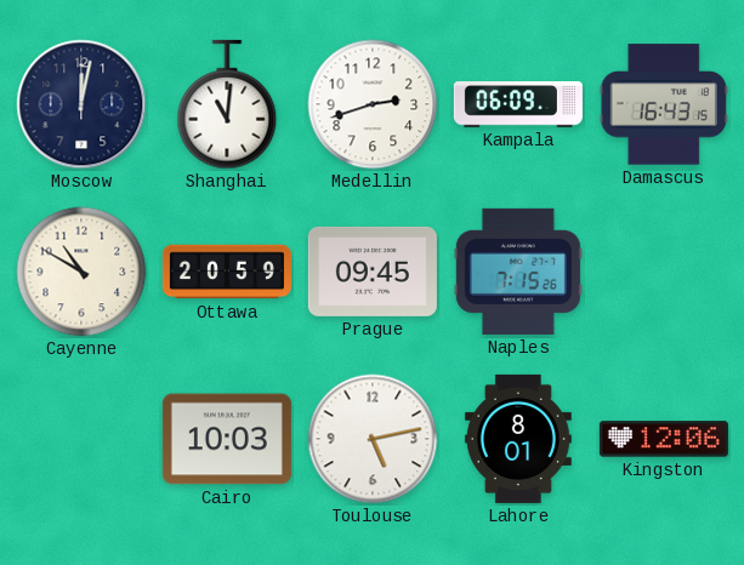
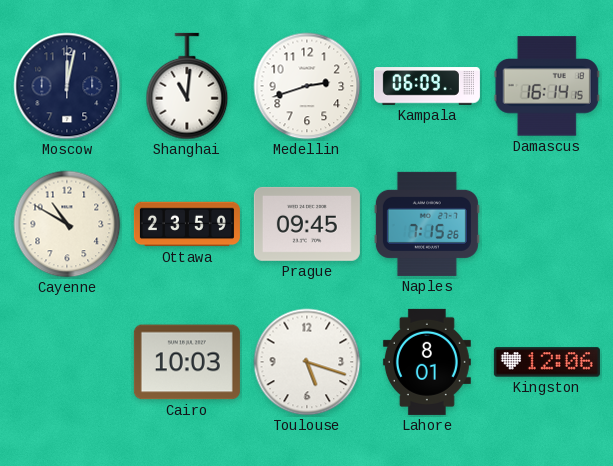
Damascus: 16:43 -> 16:14 (547, 86)
Ottawa: 20:59 -> 23:59 (187, 224)
Toulouse: 5:13 -> 5:18 (307, 362)
